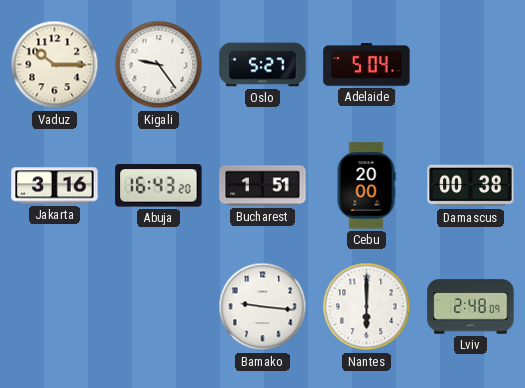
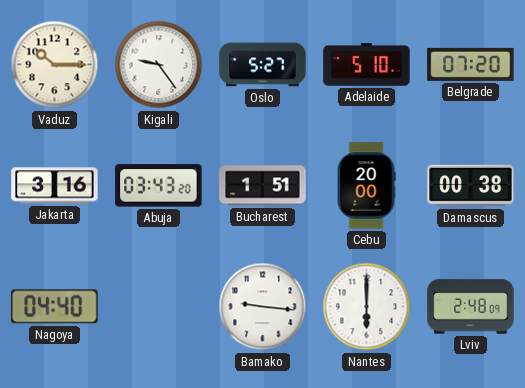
Adelaide: 5:04 -> 5:10 (367, 65)
Belgrade: none -> 07:20 (471, 64)
Abuja: 16:43 -> 03:43 (159, 186)
Nagoya: none -> 04:40 (55, 307)
